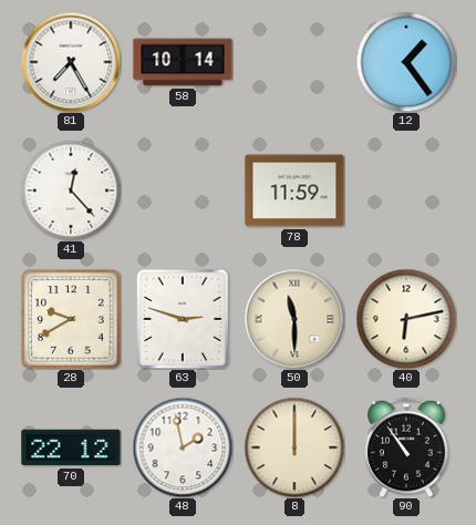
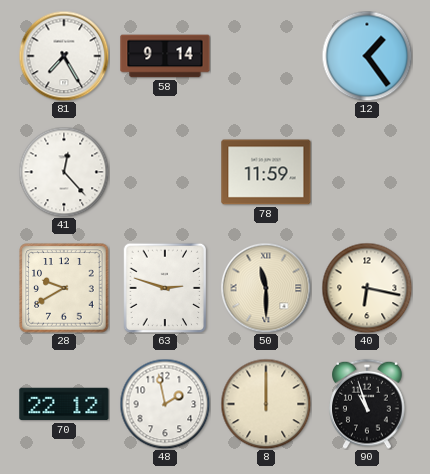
58: 10:14 -> 9:14 (165, 56)
40: 6:13 -> 6:17 (367, 288)
90: 10:54 -> 10:57 (368, 404)
